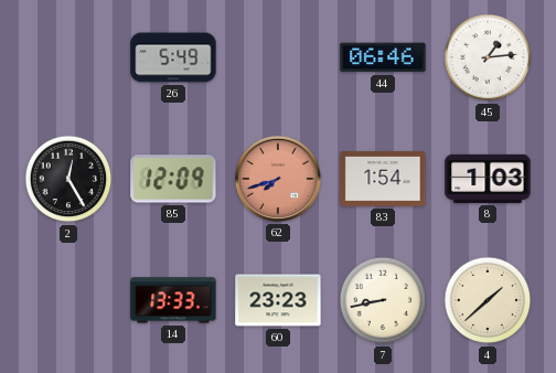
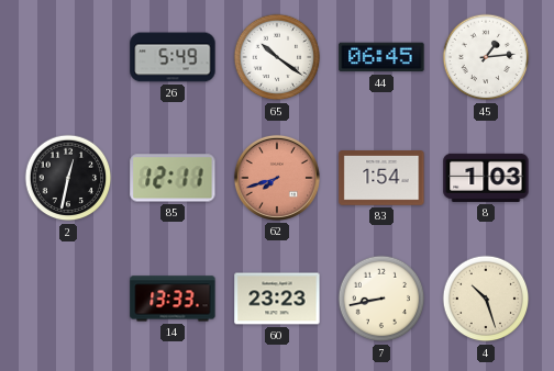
65: none -> 10:21 (277, 57)
44: 06:46 -> 06:45 (381, 57)
2: 12:25 -> 12:32 (68, 178)
85: 12:09 -> 12:11 (173, 178)
4: 1:38 -> 10:27 (486, 299)
